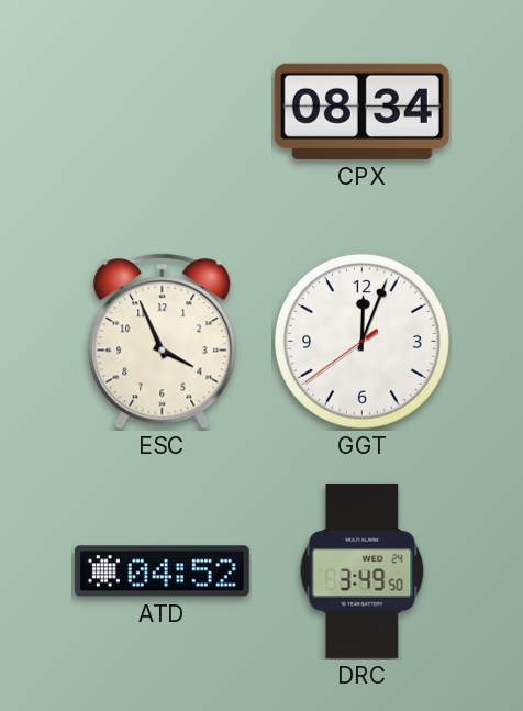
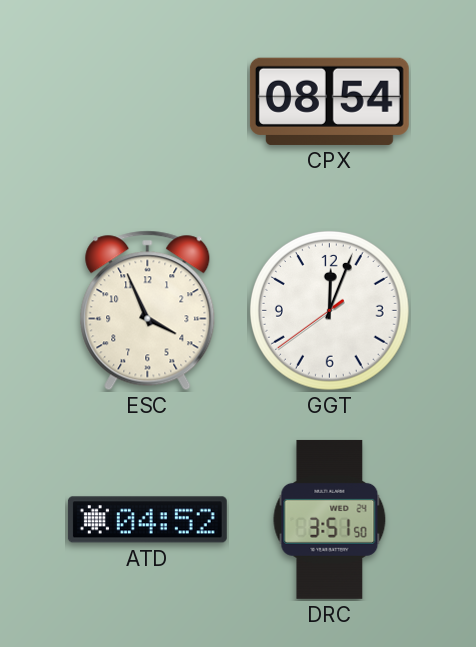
CPX: 08:34 -> 08:54 (329, 101)
DRC: 3:49 -> 3:51 (330, 519)
